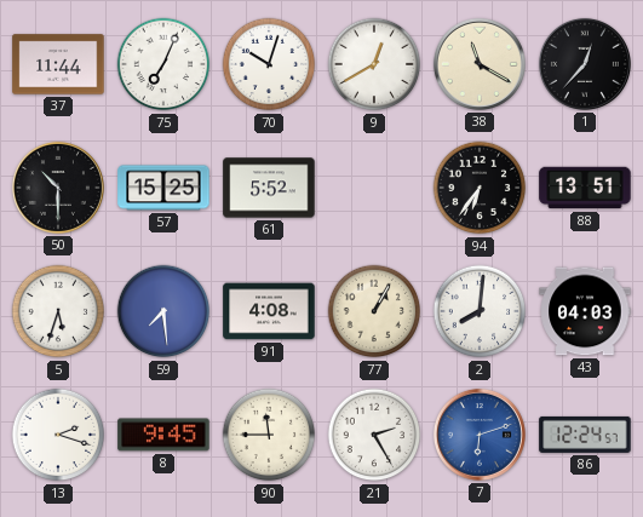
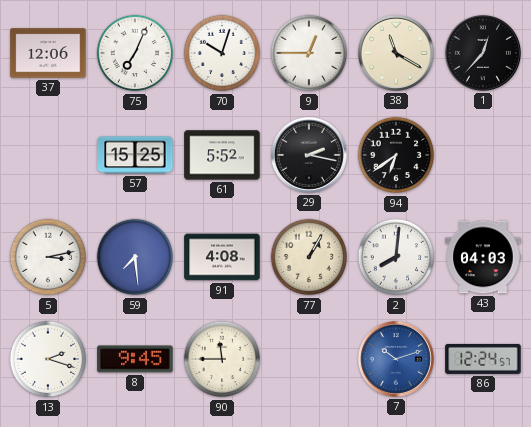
37: 11:44 -> 12:06 (48, 53)
9: 12:40 -> 12:45 (309, 53)
50: 10:30 -> none (58, 188)
29: none -> 2:17 (309, 155)
94: 6:36 -> 6:39 (396, 155)
88: 13:51 -> none (585, 188)
5: 5:33 -> 3:13 (48, 257)
21: 2:25 -> none (374, 435)
7: 6:12 -> 10:12 (396, 359)
